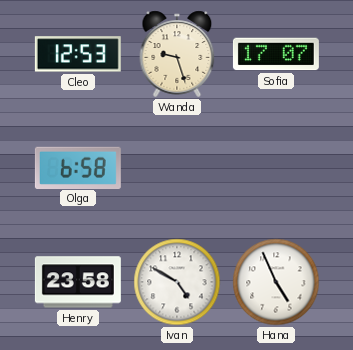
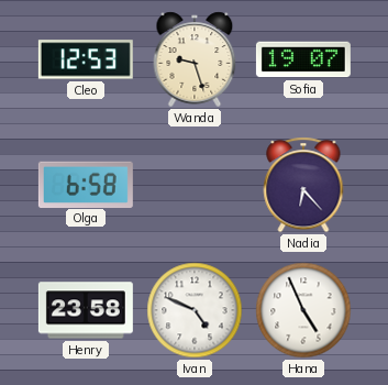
Sofia: 17:07 -> 19:07 (303, 59)
Nadia: none -> 6:23 (303, 185)
Ivan: 4:50 -> 4:49 (195, 310)
